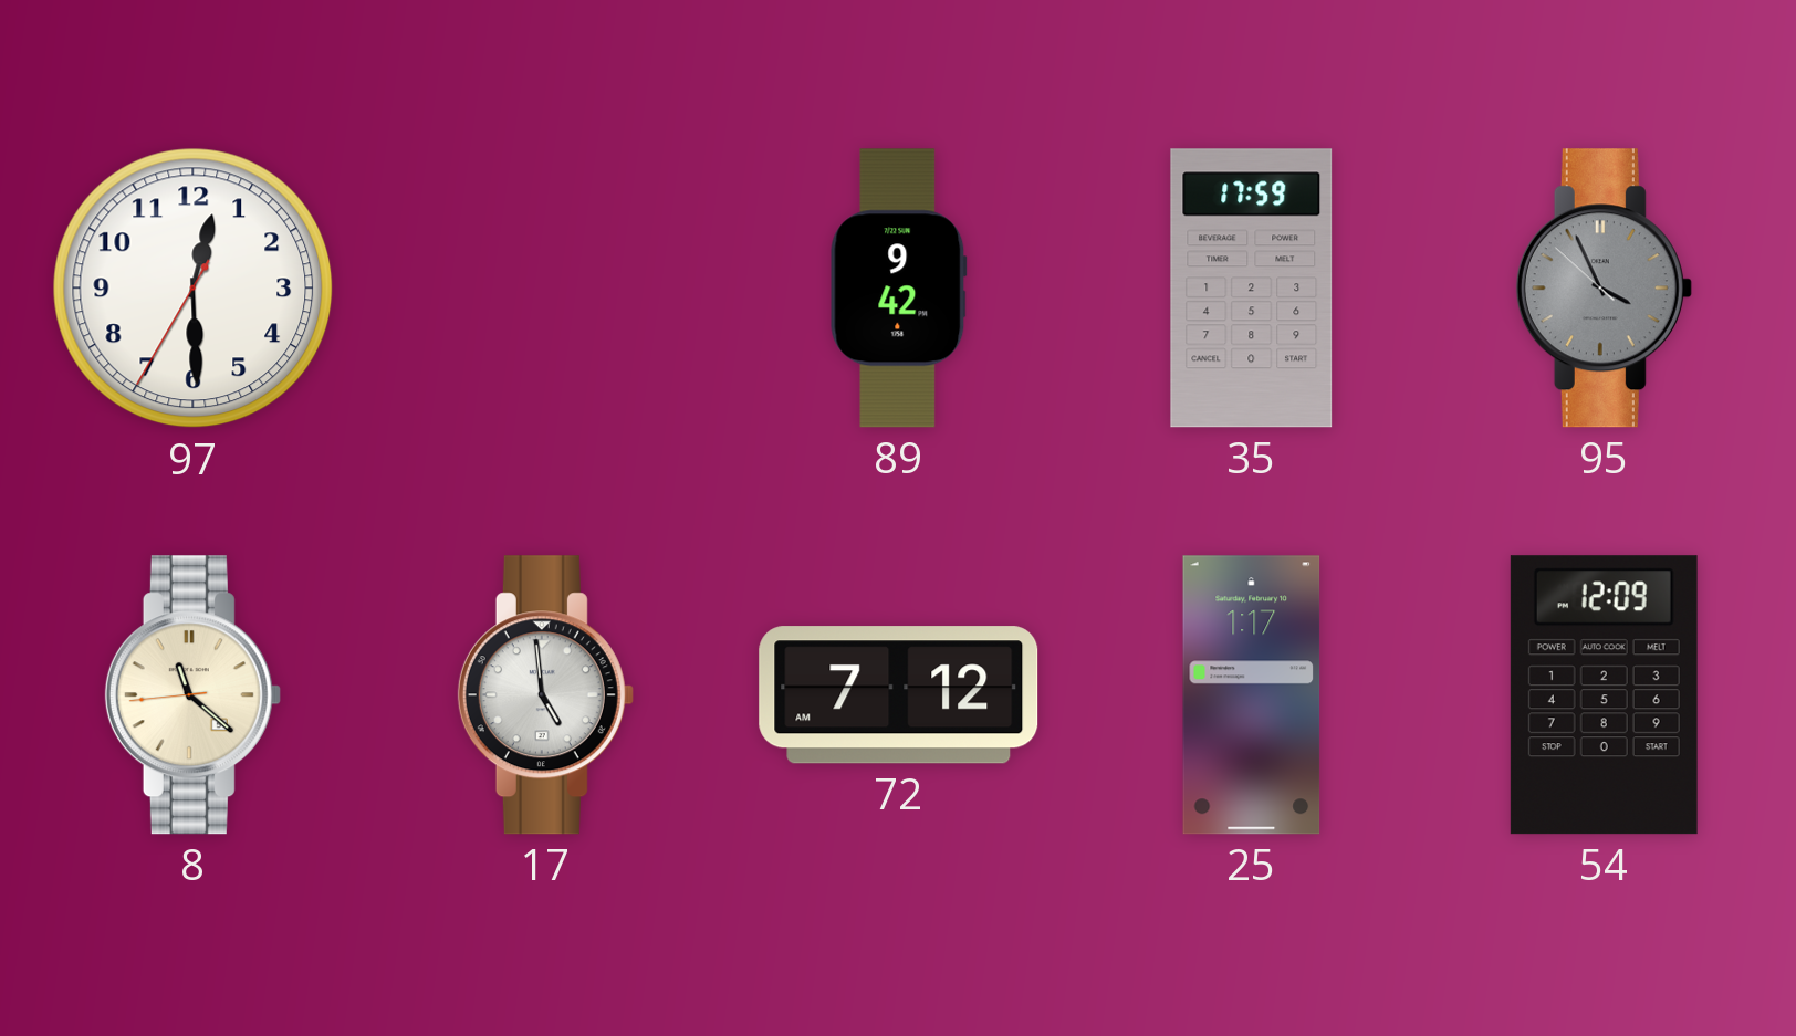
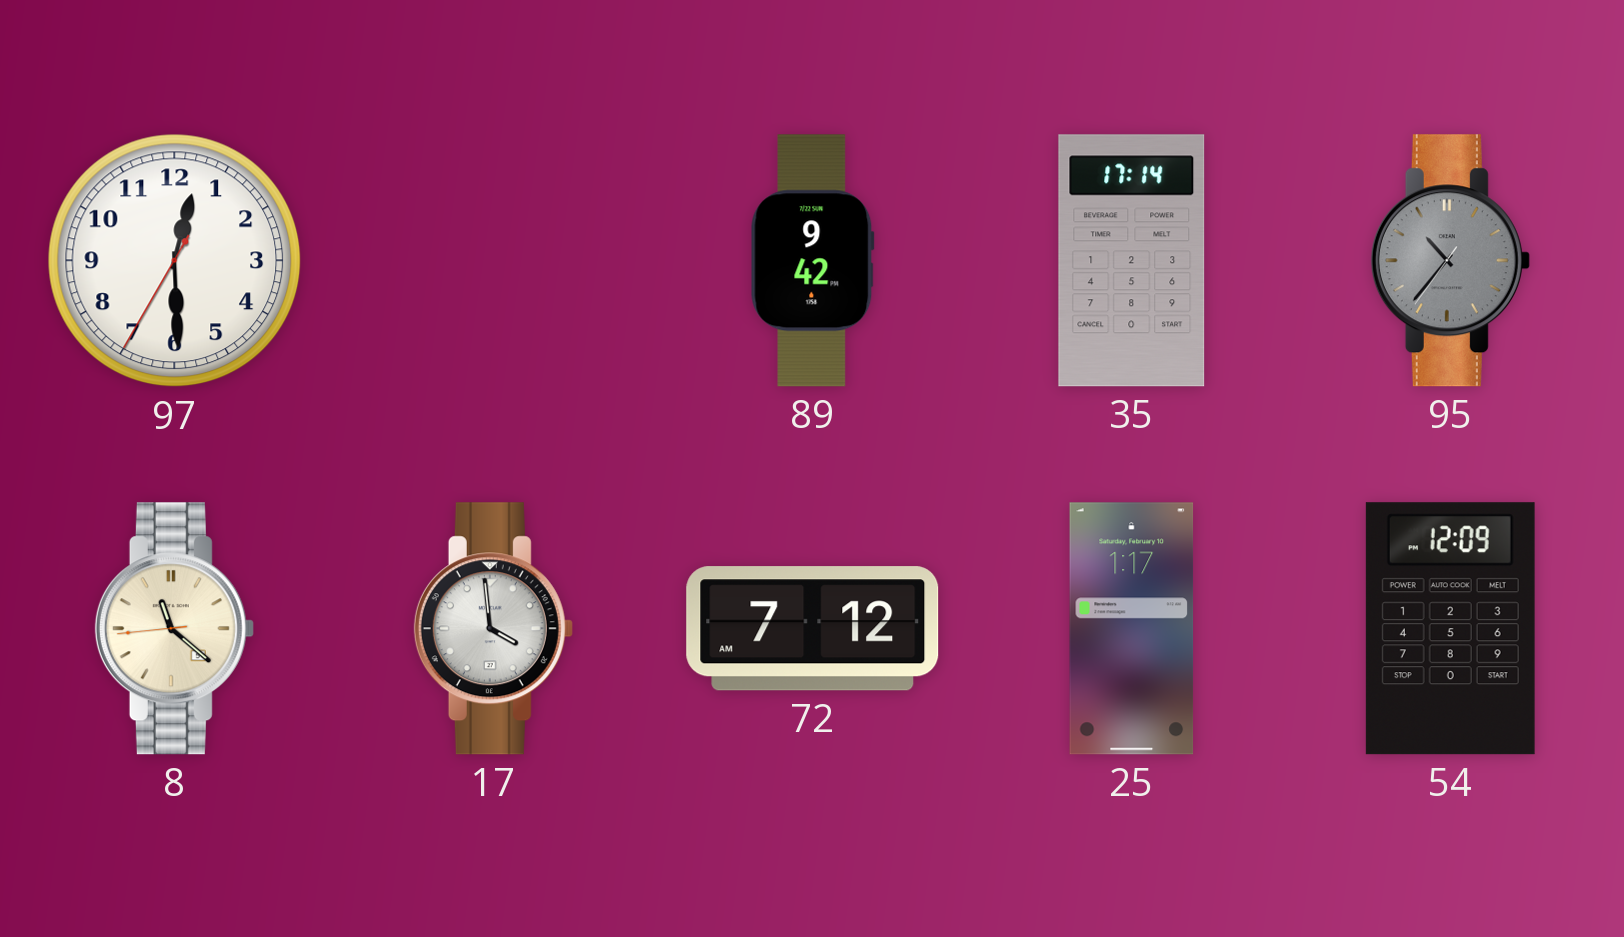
35: 17:59 -> 17:14 (1132, 261)
95: 3:55 -> 10:36 (1450, 261)
17: 4:59 -> 3:59 (493, 629)
